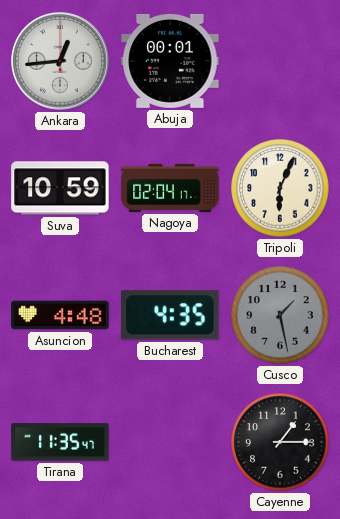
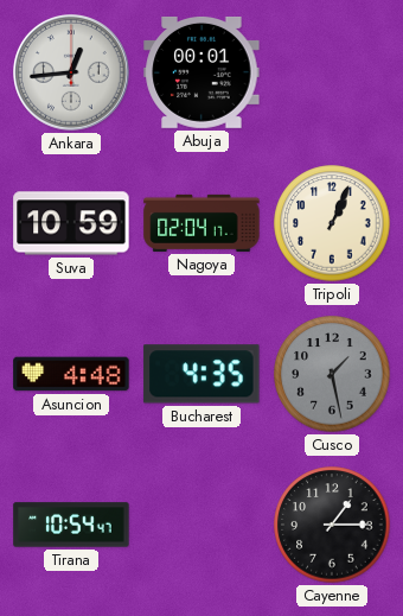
Tripoli: 6:04 -> 1:04 (332, 223)
Tirana: 11:35 -> 10:54 (71, 525)
